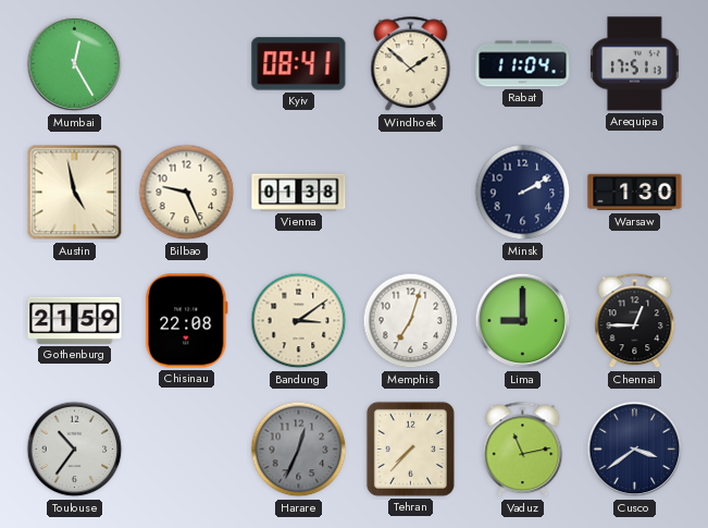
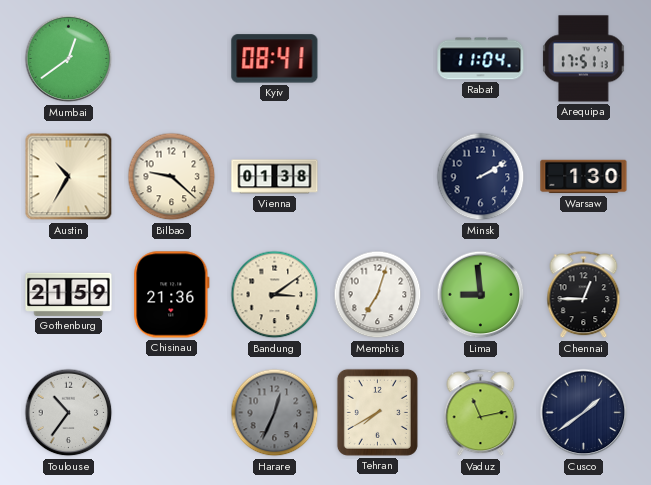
Mumbai: 12:25 -> 12:39 (69, 59)
Windhoek: 1:52 -> none (411, 64)
Austin: 4:58 -> 10:35 (69, 177)
Bilbao: 9:26 -> 9:22 (172, 177)
Chisinau: 22:08 -> 21:36 (172, 295)
Lima: 9:00 -> 8:59 (481, 295)
Tehran: 7:37 -> 7:40 (377, 412)
Cusco: 3:39 -> 1:39 (584, 413)
